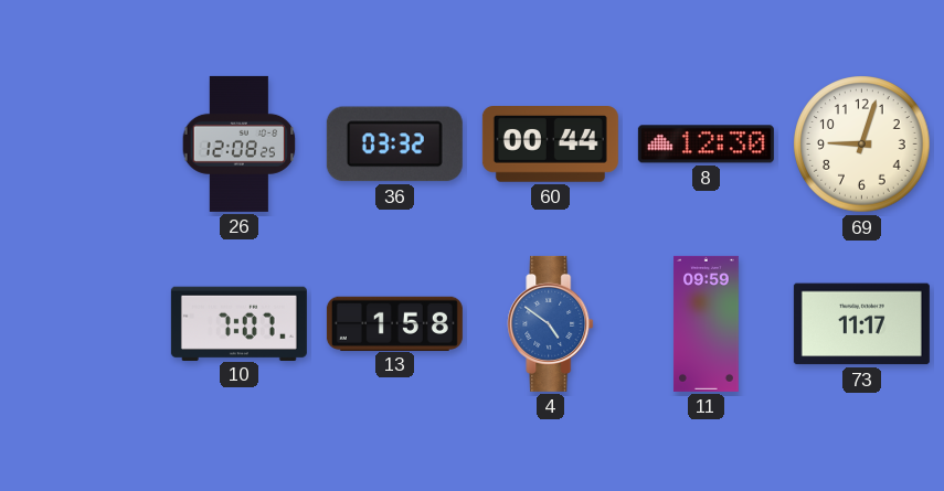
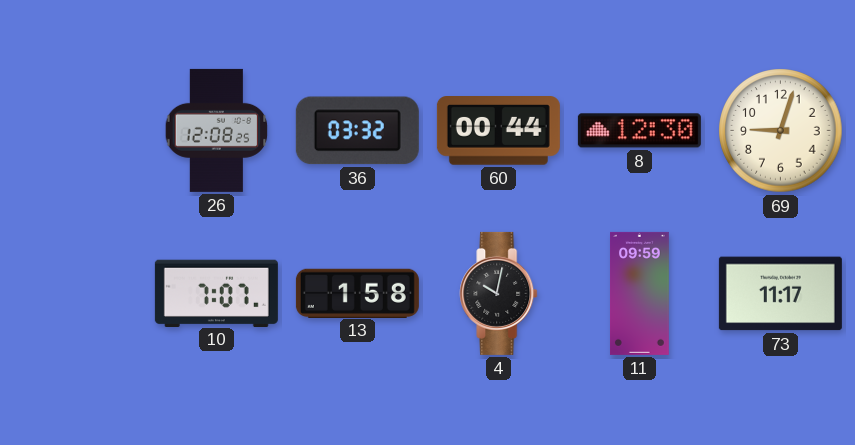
4: 4:51 -> 10:02 (499, 293)
4 dial: blue -> black (499, 293)
